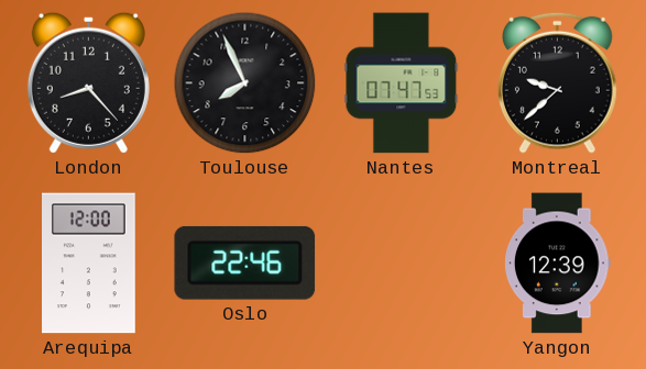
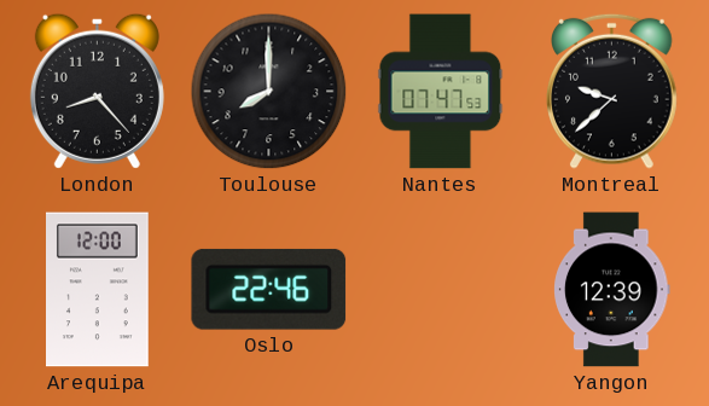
Toulouse: 7:56 -> 8:00 (269, 92)
